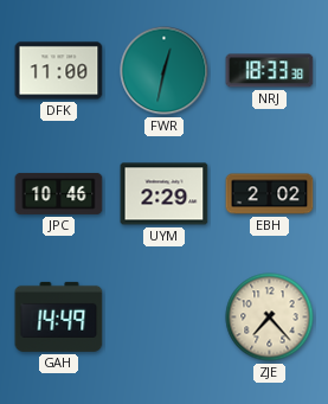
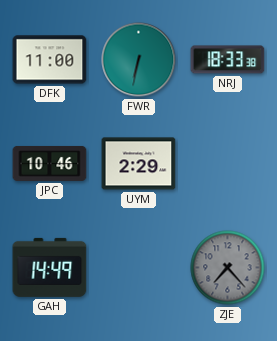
FWR: 12:32 -> 6:32 (139, 60)
EBH: 2:02 -> none (270, 194)
ZJE dial: cream -> grey (228, 268)
